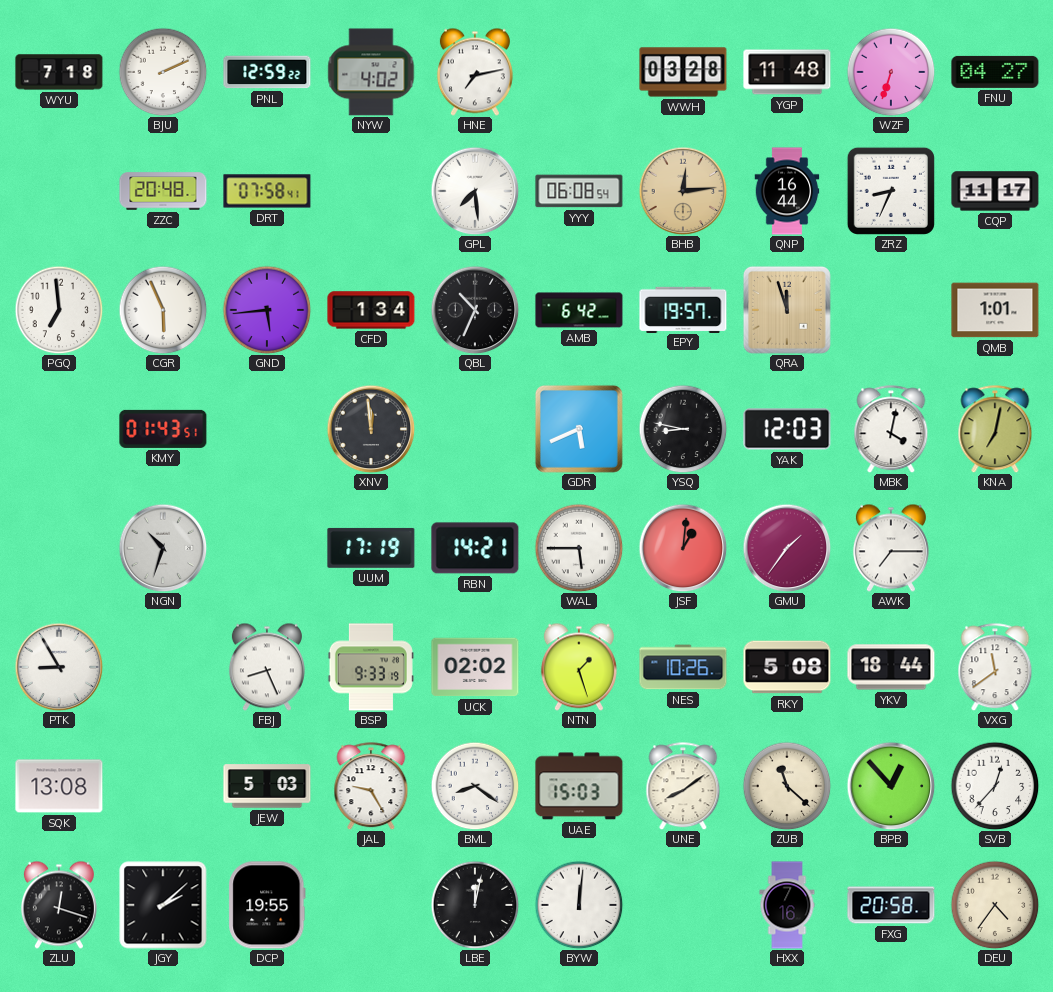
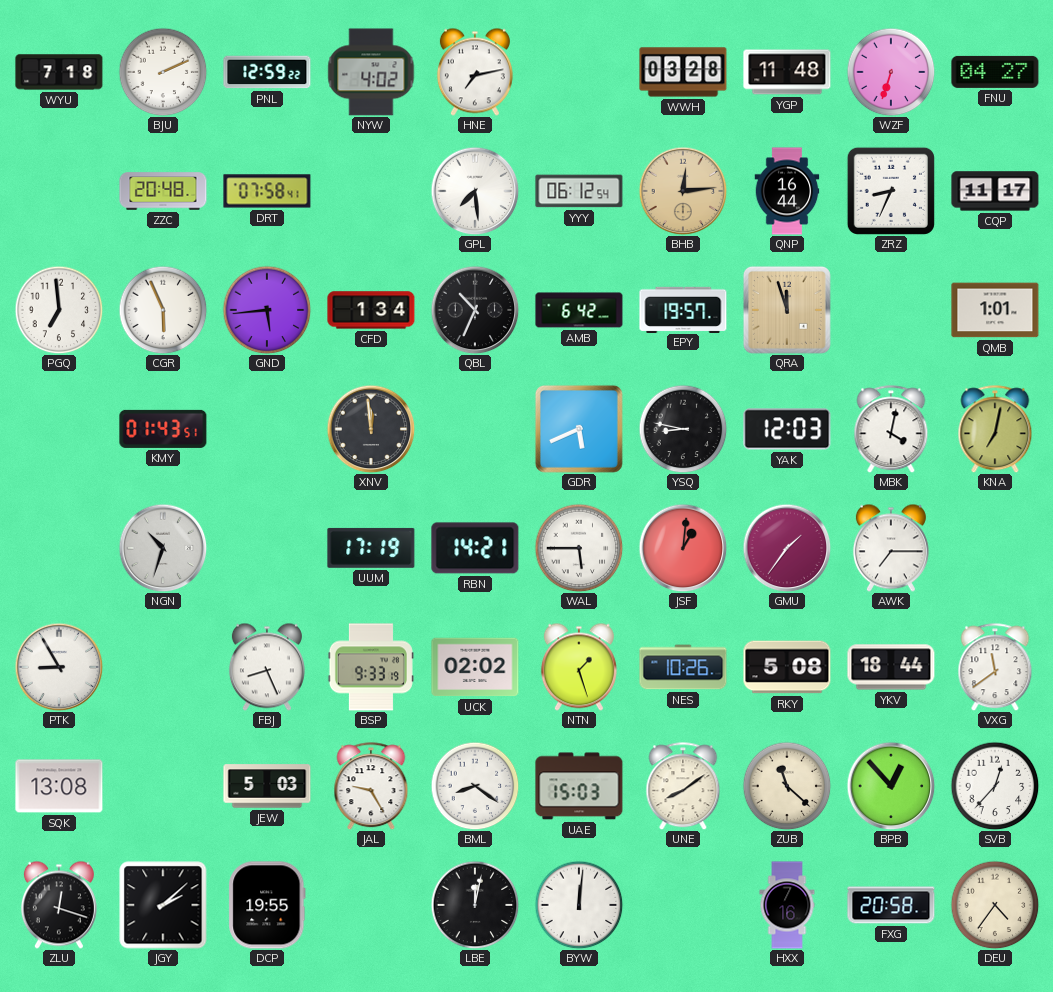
YYY: 06:08 -> 06:12 (579, 191)
